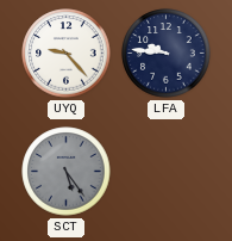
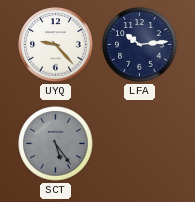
LFA: 9:46 -> 10:14 (140, 45)
